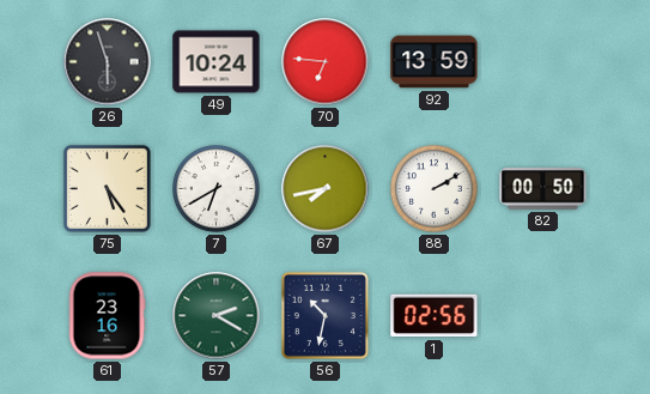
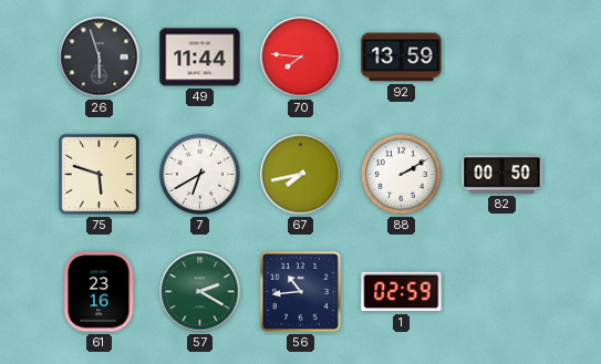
49: 10:24 -> 11:44 (200, 58)
70: 6:46 -> 7:46 (301, 58)
75: 5:24 -> 5:48 (99, 174)
56: 10:32 -> 10:44 (300, 291)
1: 02:56 -> 02:59 (402, 292)
